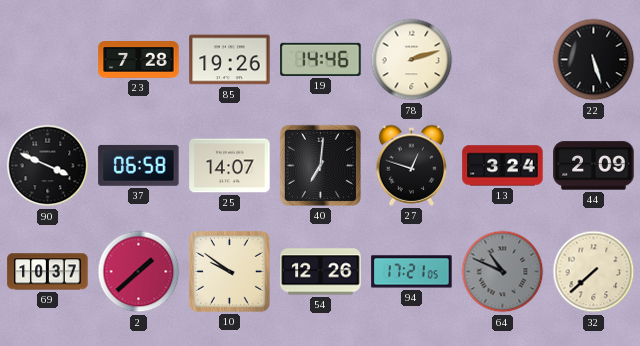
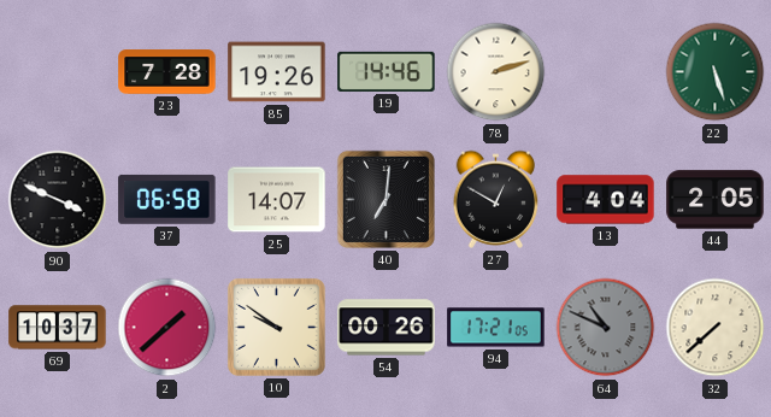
22 dial: black -> green (716, 72)
27: 12:48 -> 12:50 (496, 199)
13: 3:24 -> 4:04 (606, 200)
44: 2:09 -> 2:05 (716, 200)
54: 12:26 -> 00:26 (387, 328)
